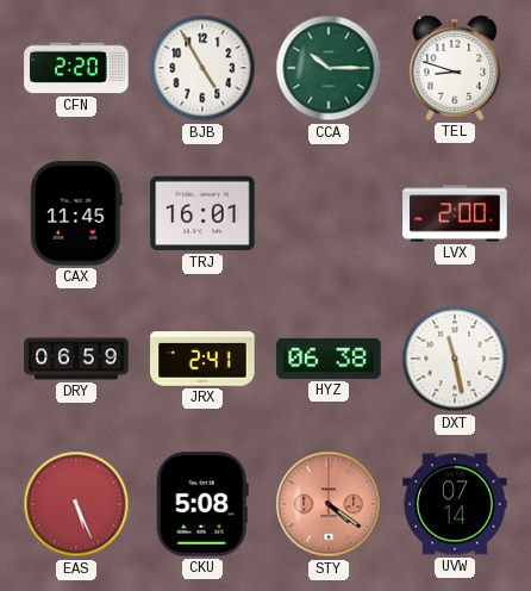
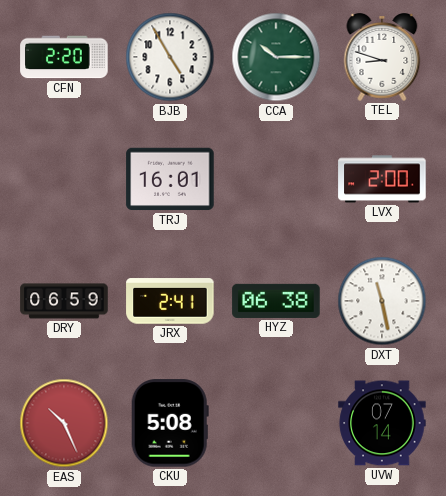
CAX: 11:45 -> none (76, 213)
EAS: 5:26 -> 10:26 (64, 423)
STY: 4:21 -> none (329, 504)
